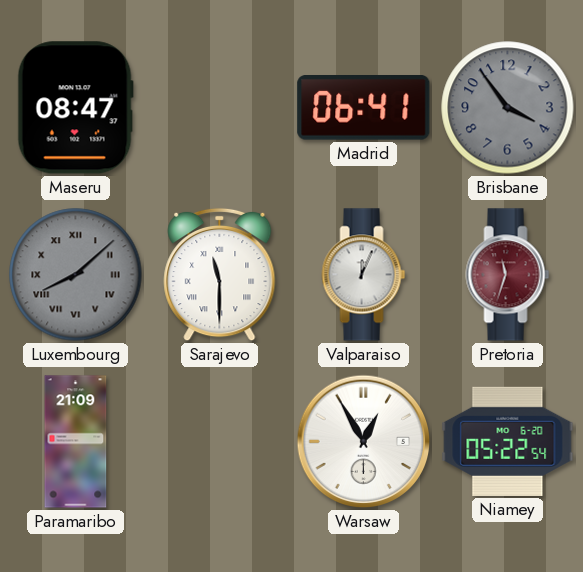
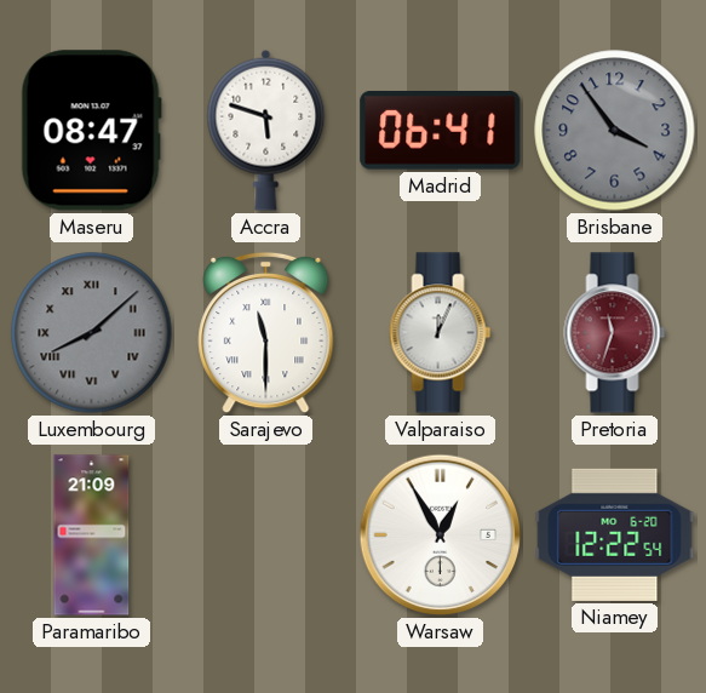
Accra: none -> 5:48 (266, 130)
Niamey: 05:22 -> 12:22 (615, 534)
